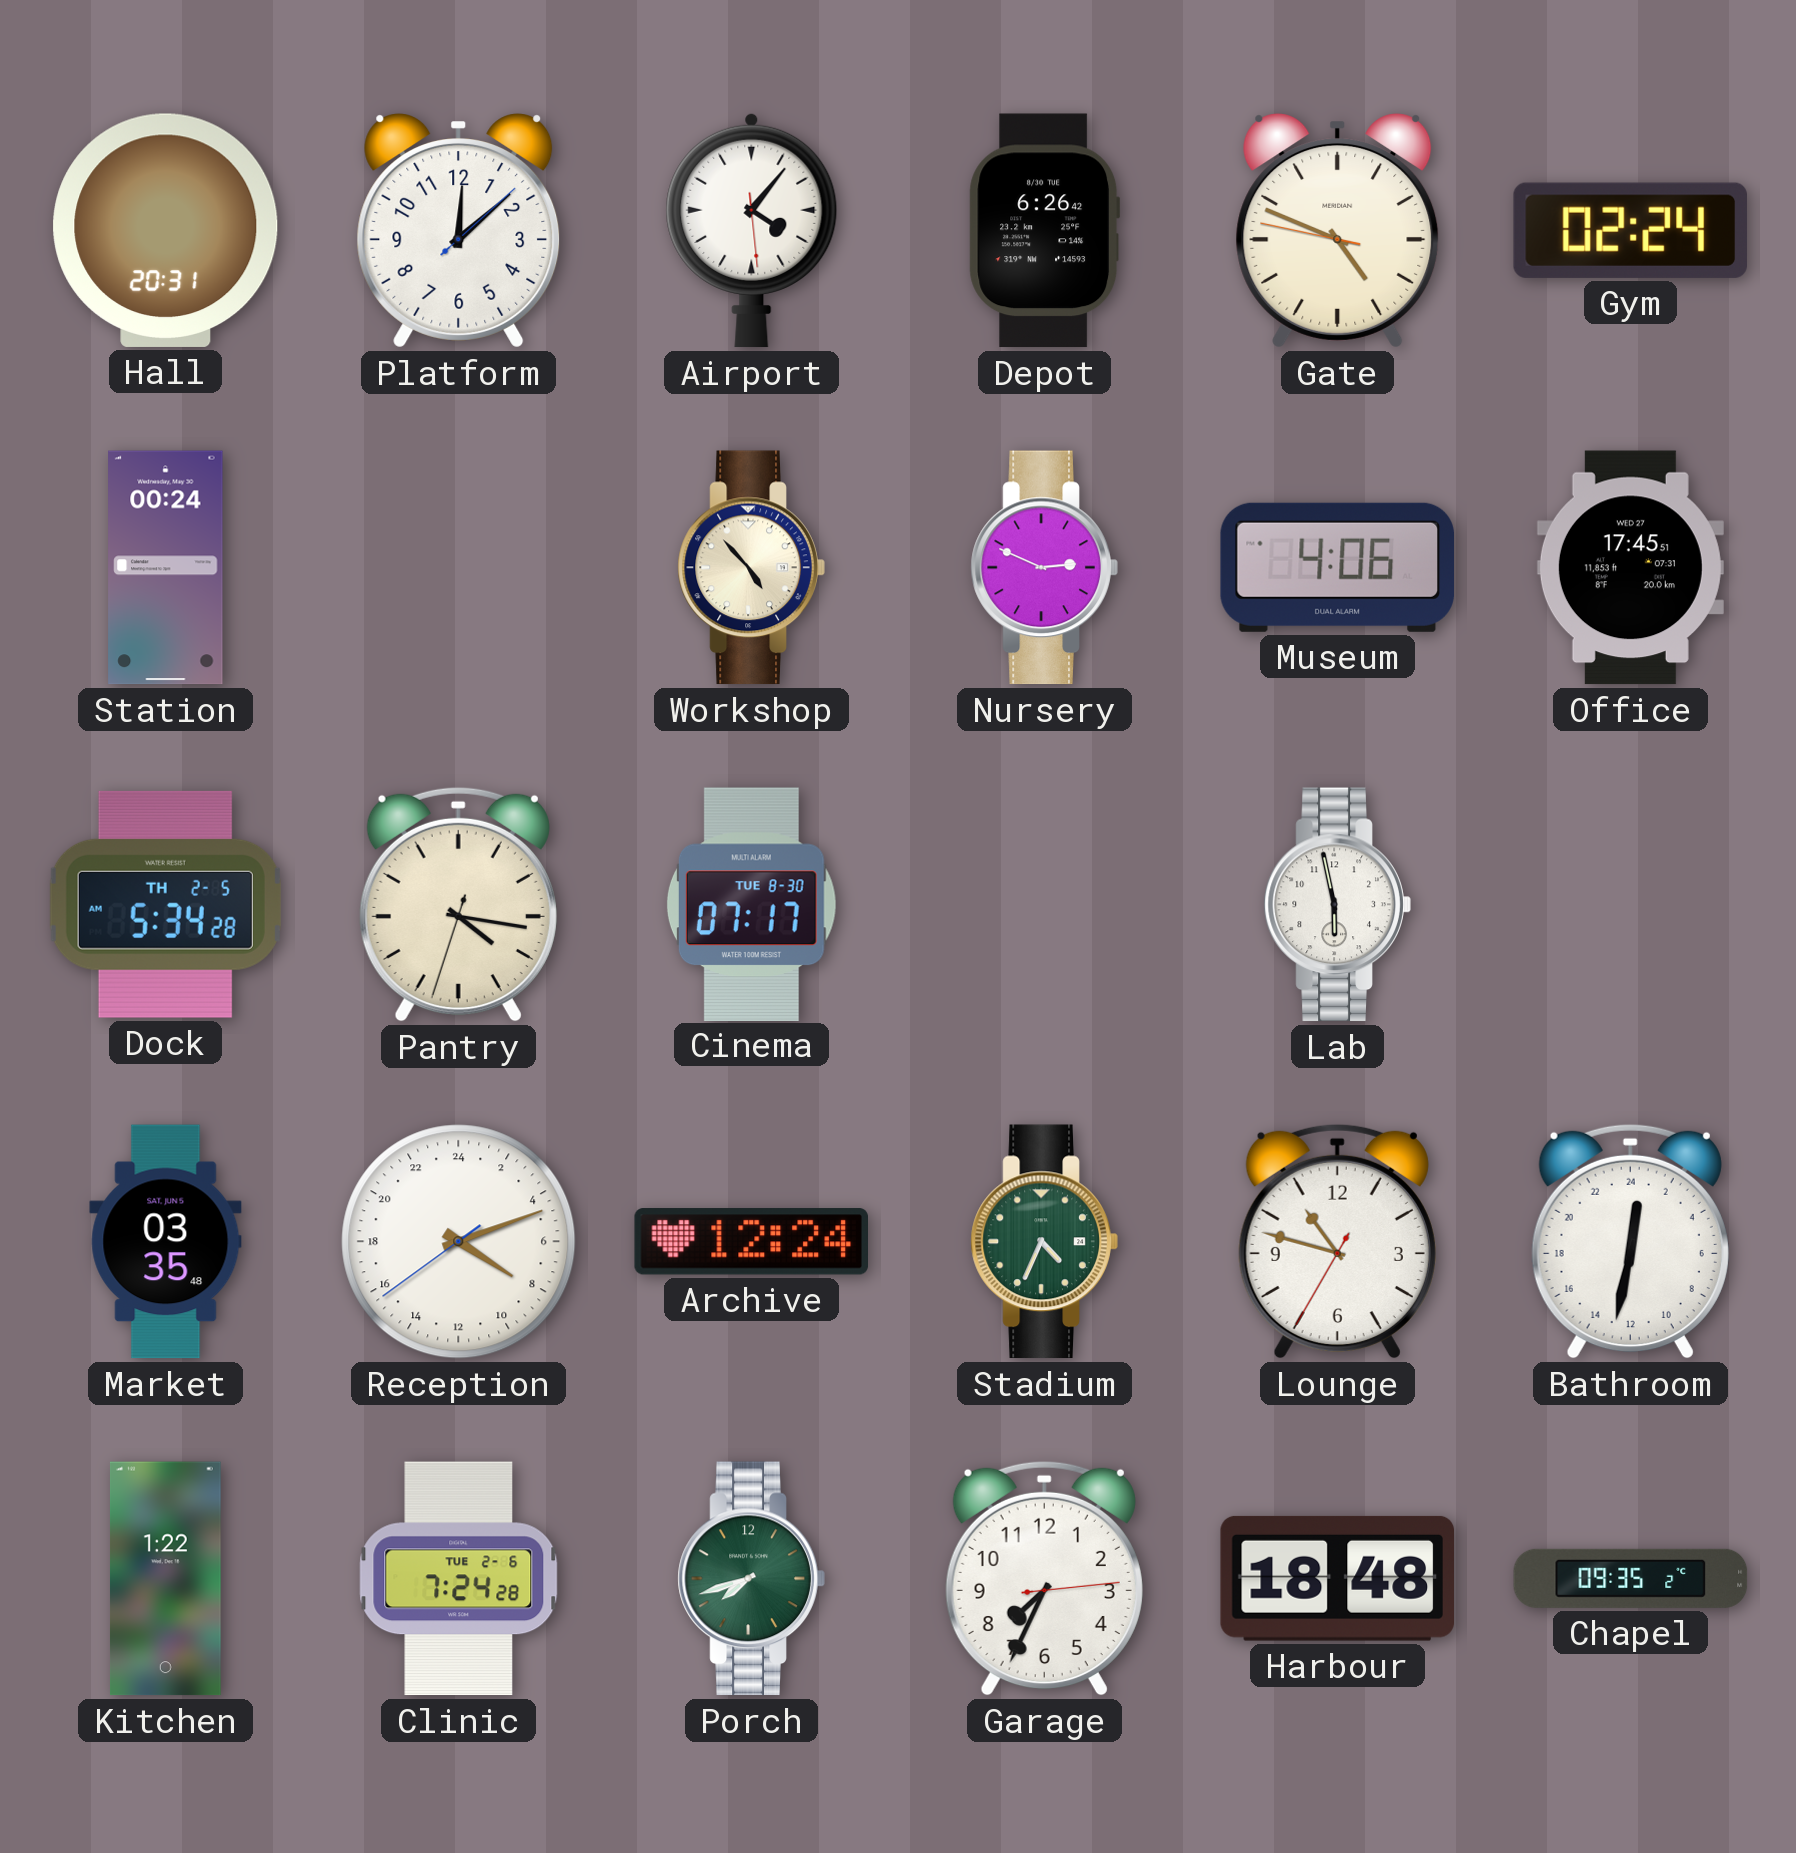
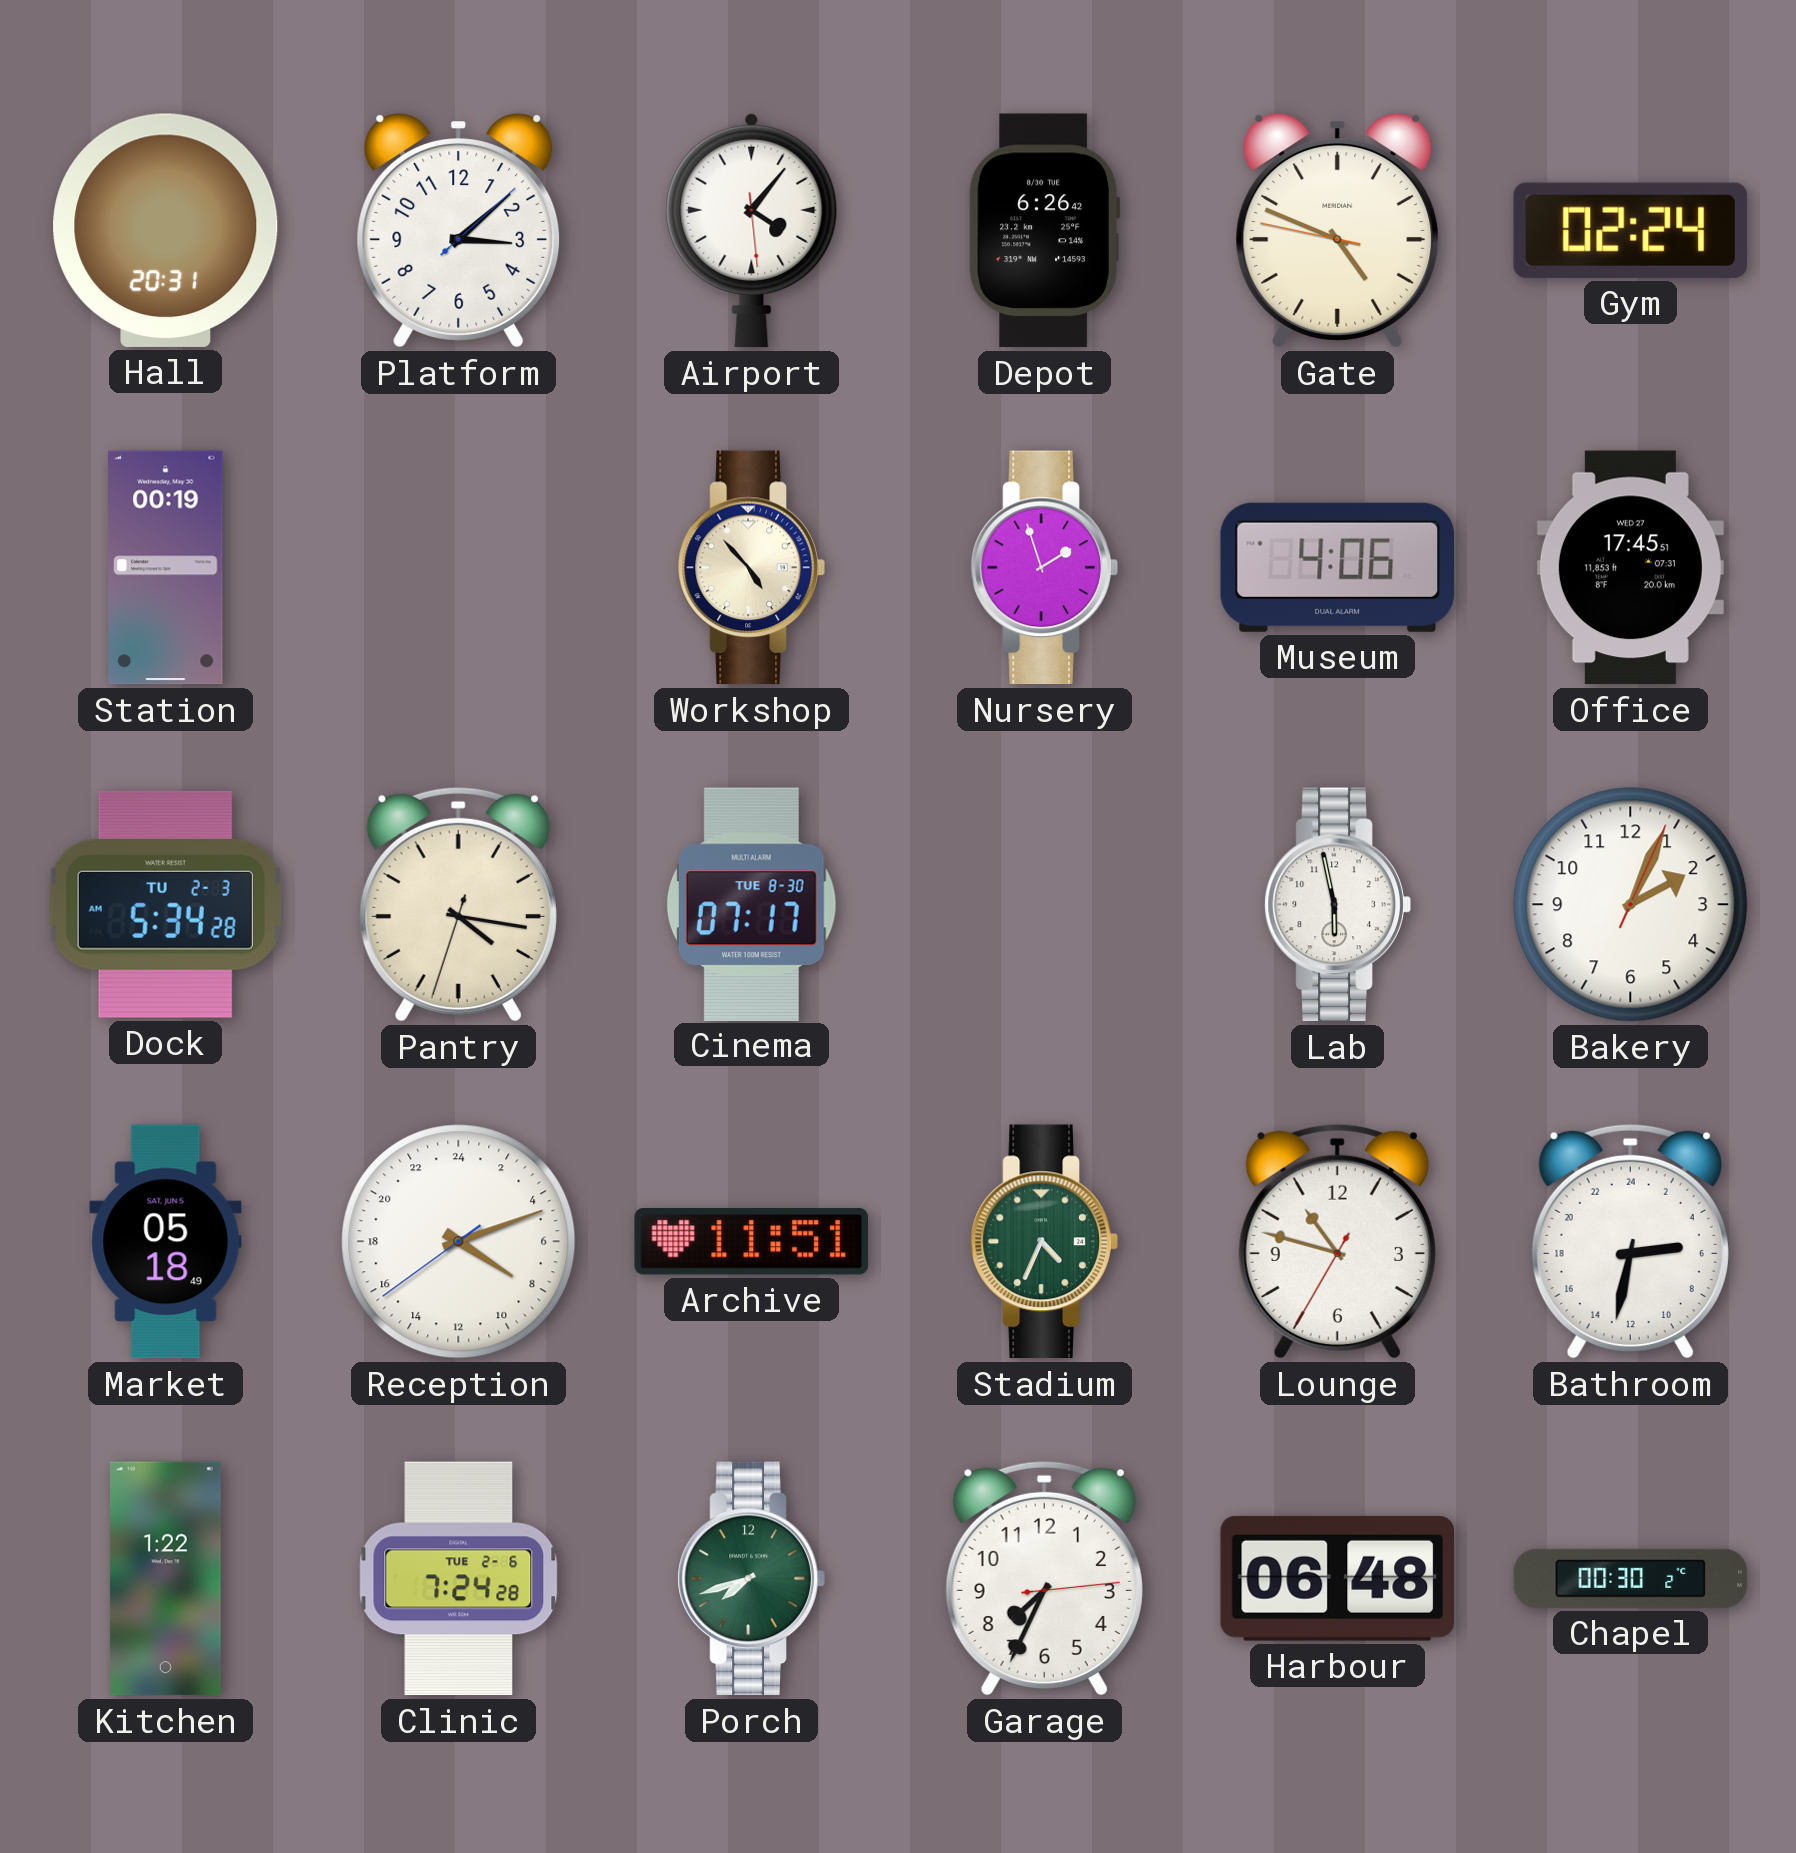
Platform: 12:08 -> 3:08 (459, 231)
Station: 00:24 -> 00:19 (166, 568)
Nursery: 2:49 -> 1:57 (1044, 568)
Dock date: TH 2-5 -> TU 2-3 (165, 904)
Bakery: none -> 2:04 (1631, 905)
Market: 03:35 -> 05:18 (166, 1242)
Archive: 12:24 -> 11:51 (751, 1242)
Bathroom: 0:32 -> 5:32 (1630, 1241)
Harbour: 18:48 -> 06:48 (1337, 1578)
Chapel: 09:35 -> 00:30 (1631, 1578)
